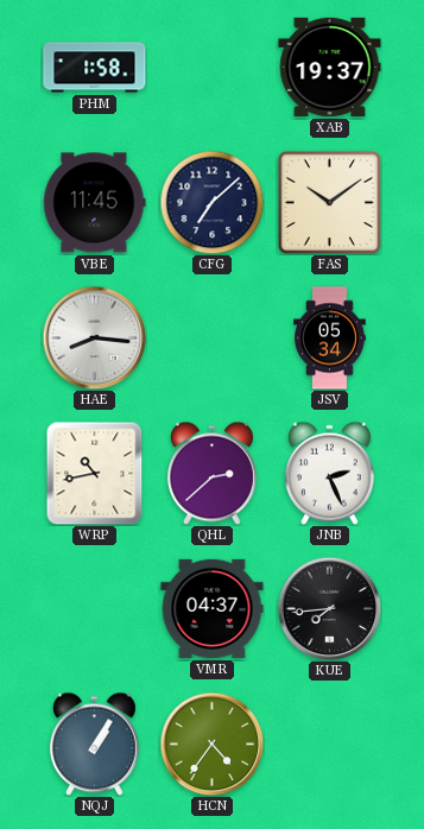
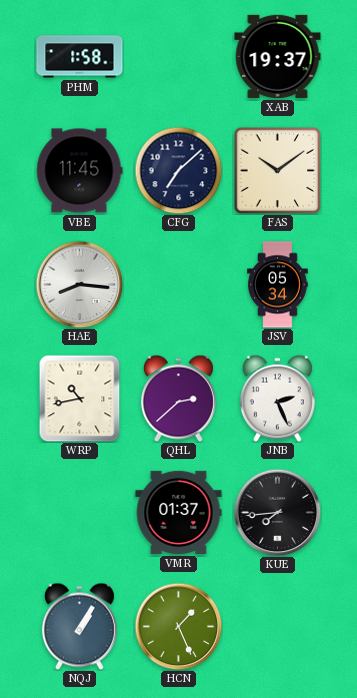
VMR: 04:37 -> 01:37 (179, 512)
HCN: 4:36 -> 1:26 (178, 626)
